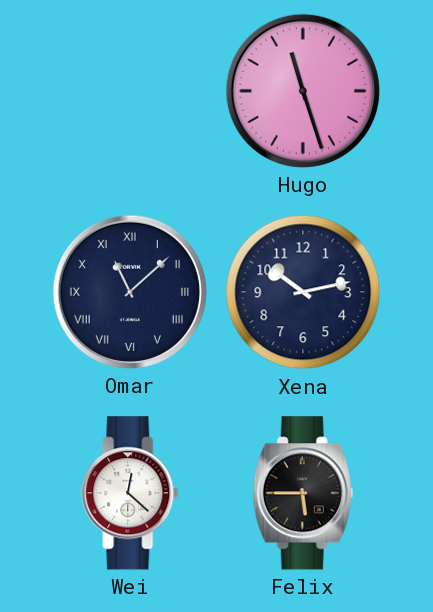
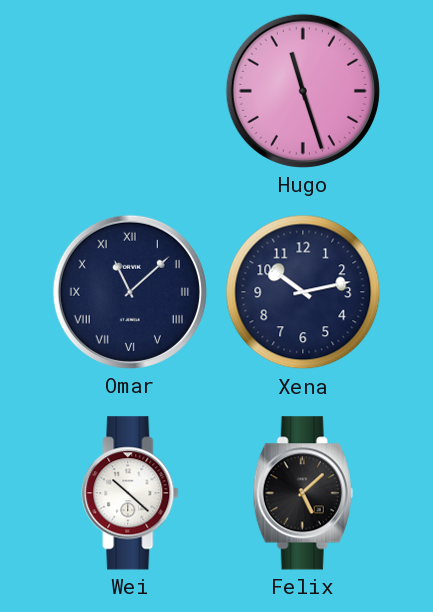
Wei: 12:22 -> 10:22 (130, 493)
Felix: 5:45 -> 5:08 (303, 493)
